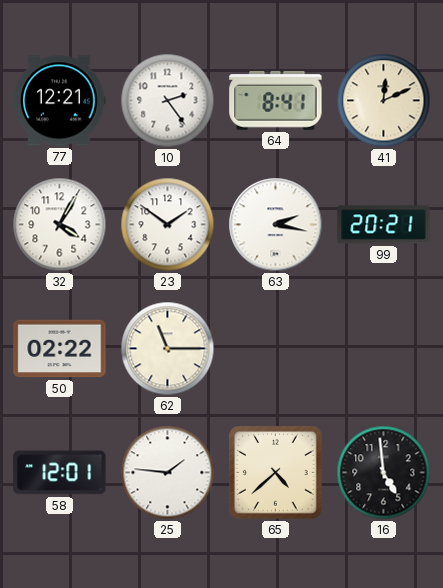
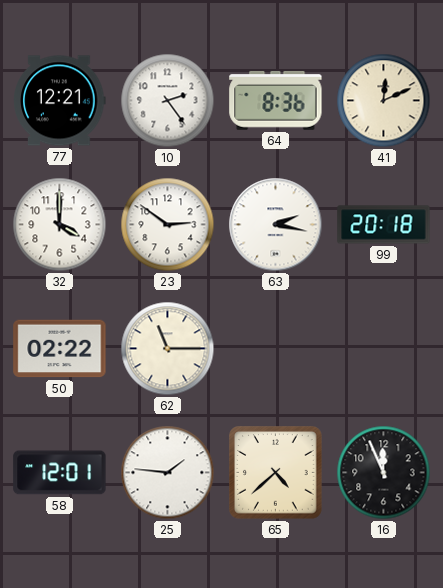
64: 8:41 -> 8:36 (276, 100)
32: 4:05 -> 4:00 (60, 225)
23: 1:51 -> 2:51 (168, 225)
99: 20:21 -> 20:18 (384, 225)
16: 4:59 -> 11:56 (384, 473)
